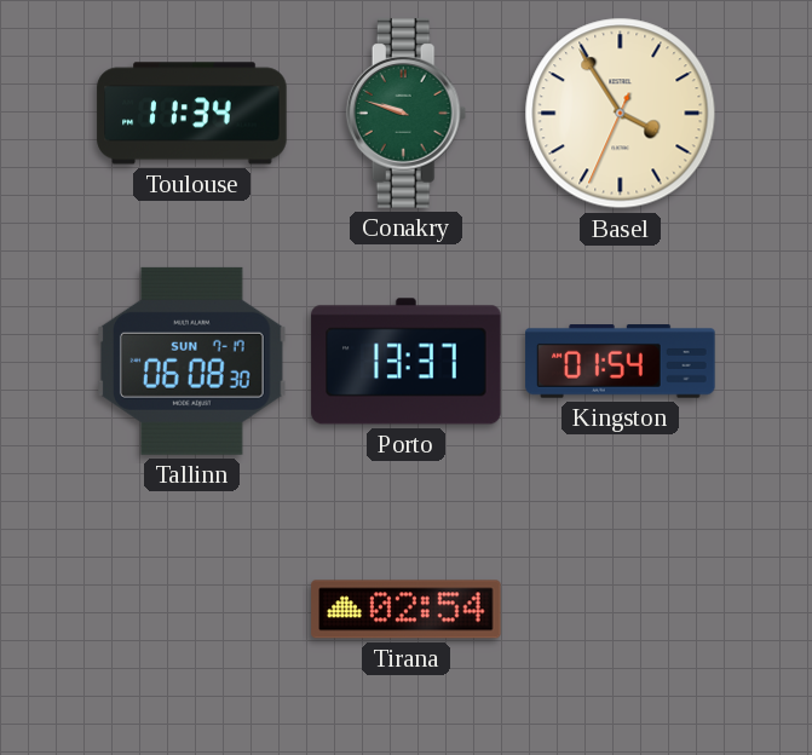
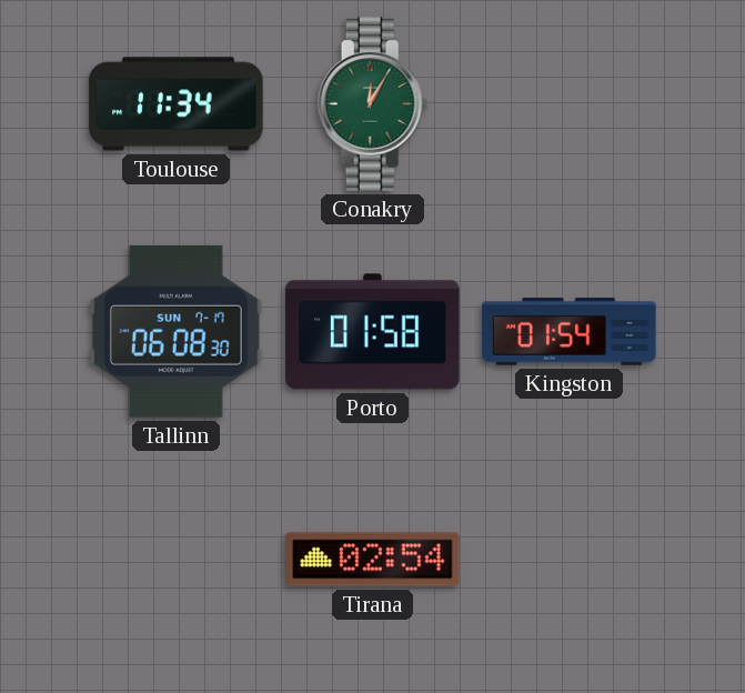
Conakry: 9:48 -> 12:05 (373, 104)
Basel: 3:54 -> none (621, 114)
Porto: 13:37 -> 01:58 (373, 332)
